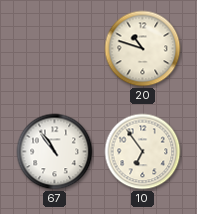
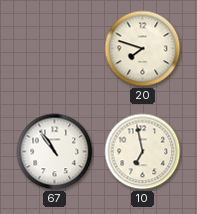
20: 10:48 -> 7:48 (143, 49)
10: 6:54 -> 6:58 (143, 152)
